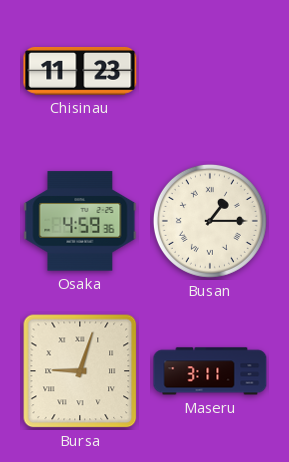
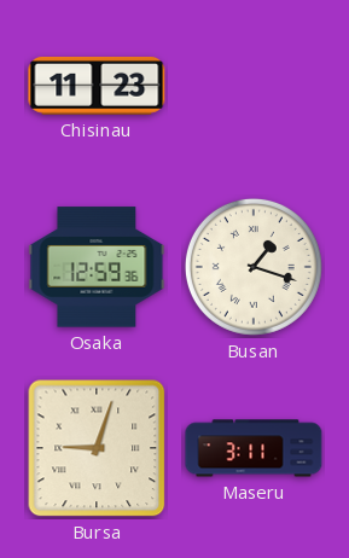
Osaka: 4:59 -> 12:59 (97, 267)
Busan: 1:15 -> 1:18 (254, 267)
